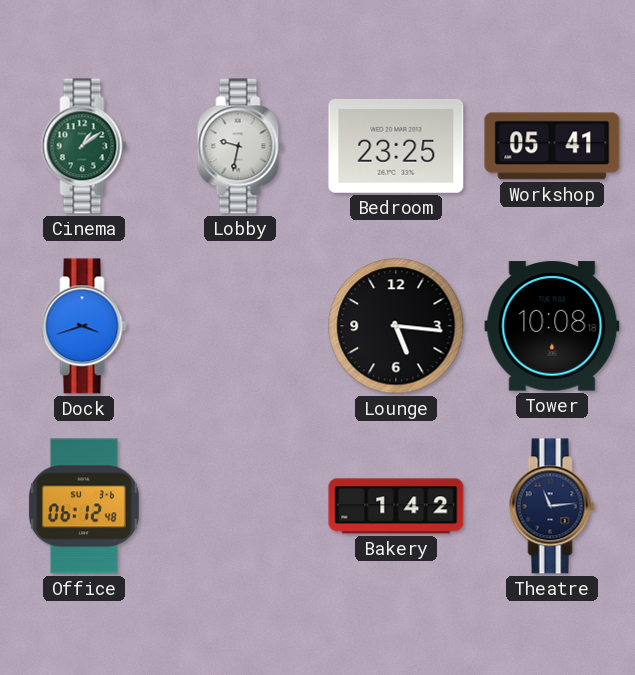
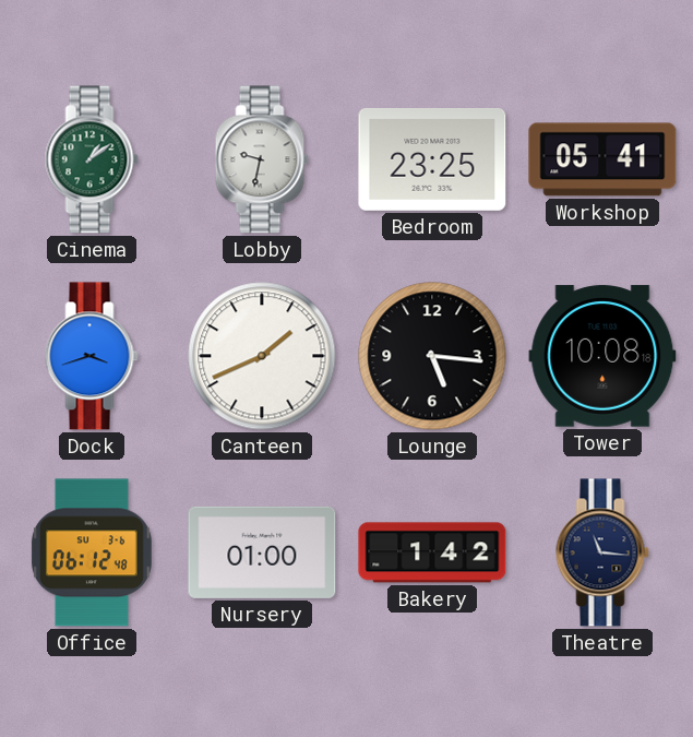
Canteen: none -> 1:41 (262, 356)
Nursery: none -> 01:00 (262, 552)
Theatre: 11:14 -> 11:16 (602, 552)
